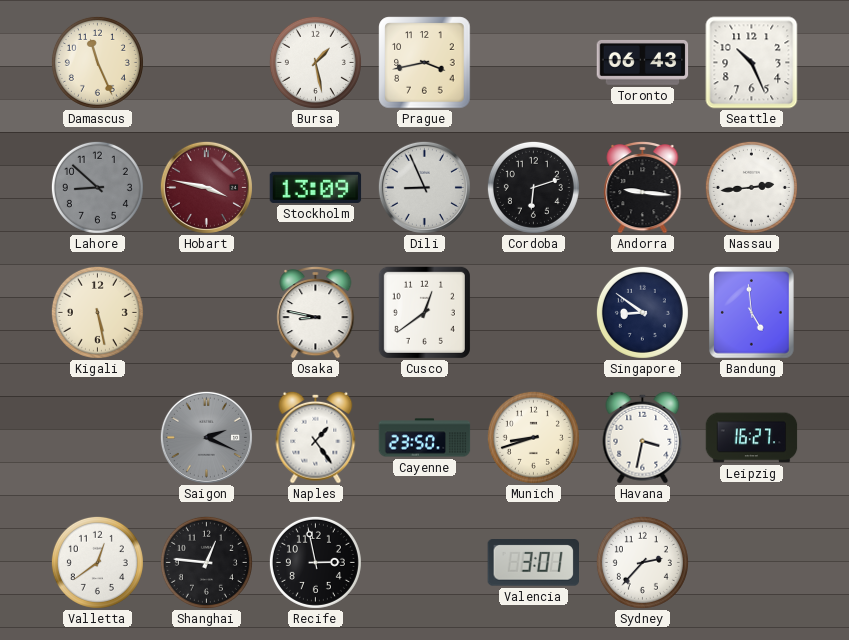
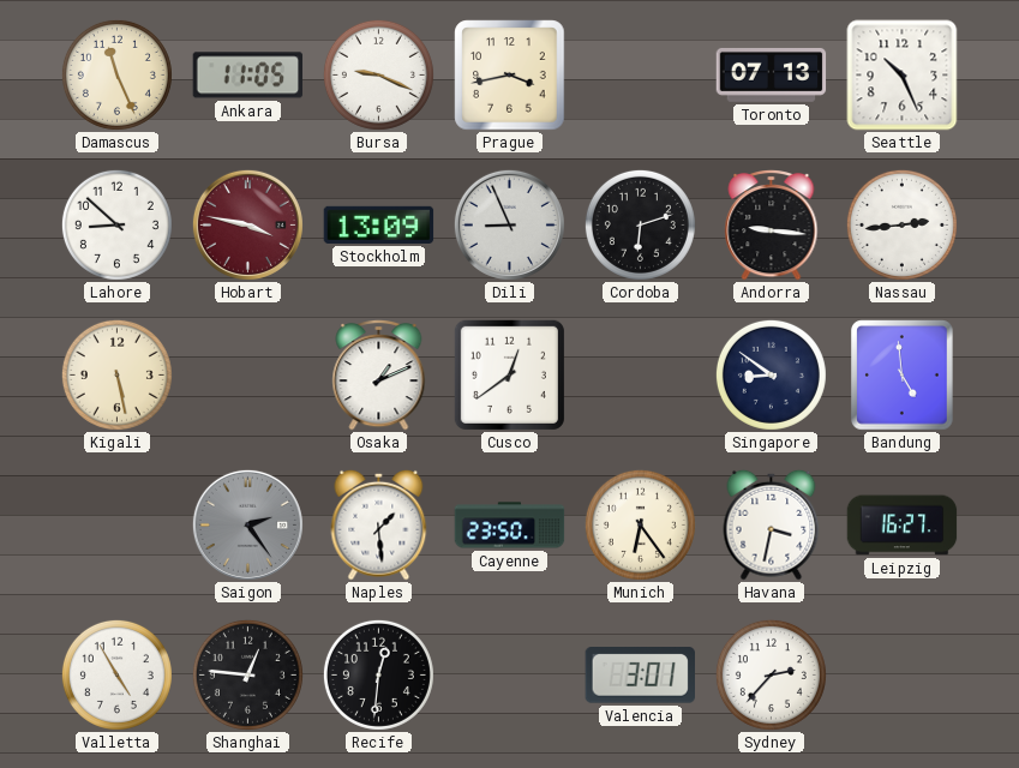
Ankara: none -> 11:05 (248, 76)
Bursa: 1:28 -> 9:19 (378, 74)
Toronto: 06:43 -> 07:13 (772, 74)
Lahore dial: grey -> white (116, 224)
Osaka: 8:47 -> 1:11 (379, 374)
Saigon: 2:19 -> 2:24 (247, 524)
Naples: 1:24 -> 1:29 (379, 524)
Munich: 8:42 -> 6:24 (640, 524)
Valletta: 12:39 -> 4:55 (116, 674)
Recife: 2:58 -> 12:31 (378, 674)
